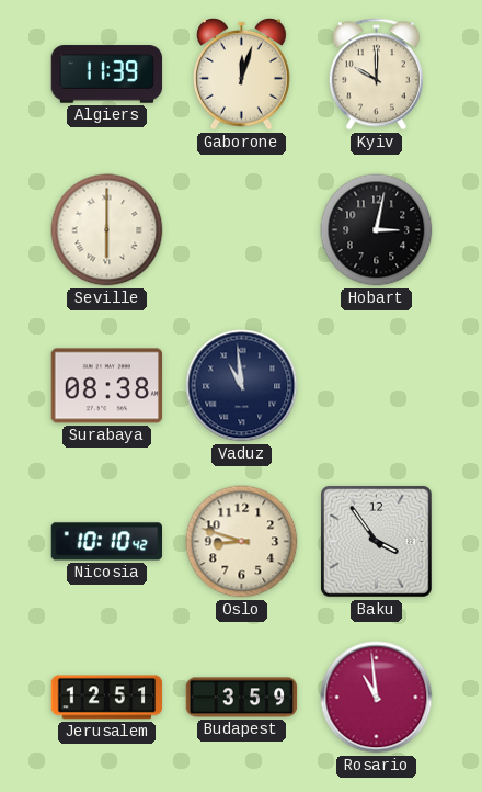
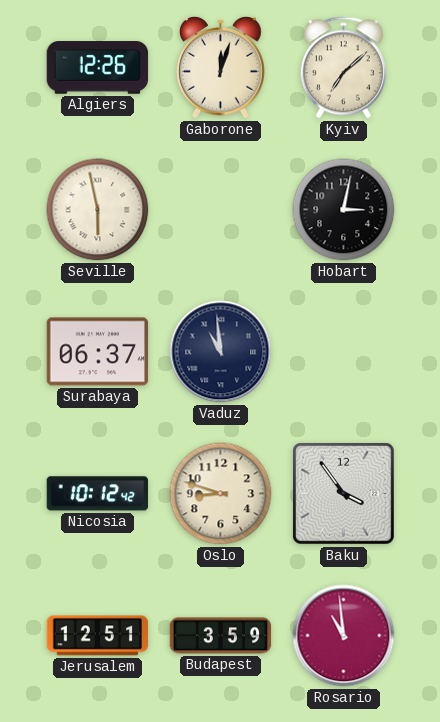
Algiers: 11:39 -> 12:26 (98, 68)
Kyiv: 10:00 -> 7:08 (343, 68)
Seville: 6:00 -> 5:58 (98, 210)
Surabaya: 08:38 -> 06:37 (98, 352)
Nicosia: 10:10 -> 10:12 (97, 494)
